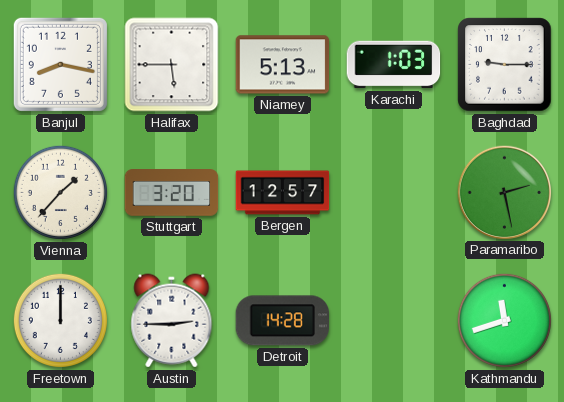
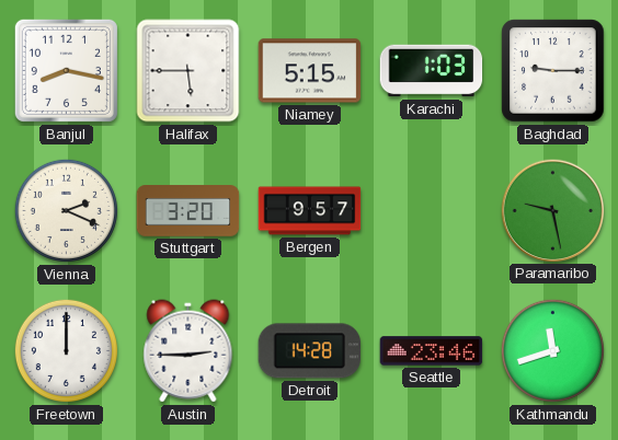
Niamey: 5:13 -> 5:15 (310, 71)
Vienna: 1:37 -> 2:19 (66, 210)
Bergen: 12:57 -> 9:57 (310, 211)
Paramaribo: 2:28 -> 9:28 (552, 210)
Seattle: none -> 23:46 (432, 351)
